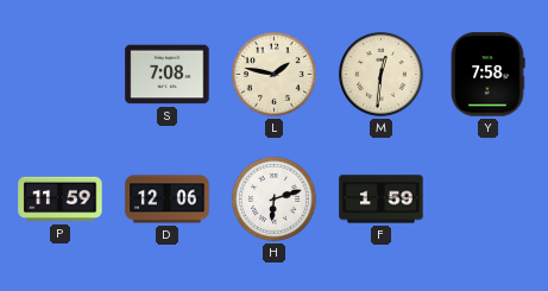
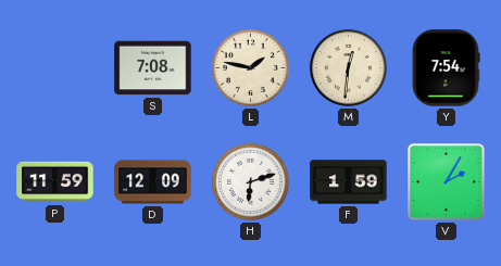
Y: 7:58 -> 7:54 (446, 68)
D: 12:06 -> 12:09 (153, 182)
V: none -> 2:05 (447, 182)
